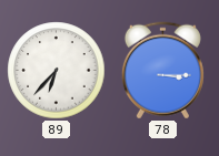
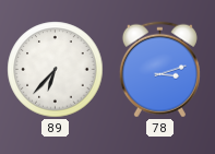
78: 3:15 -> 3:12 (159, 70)
